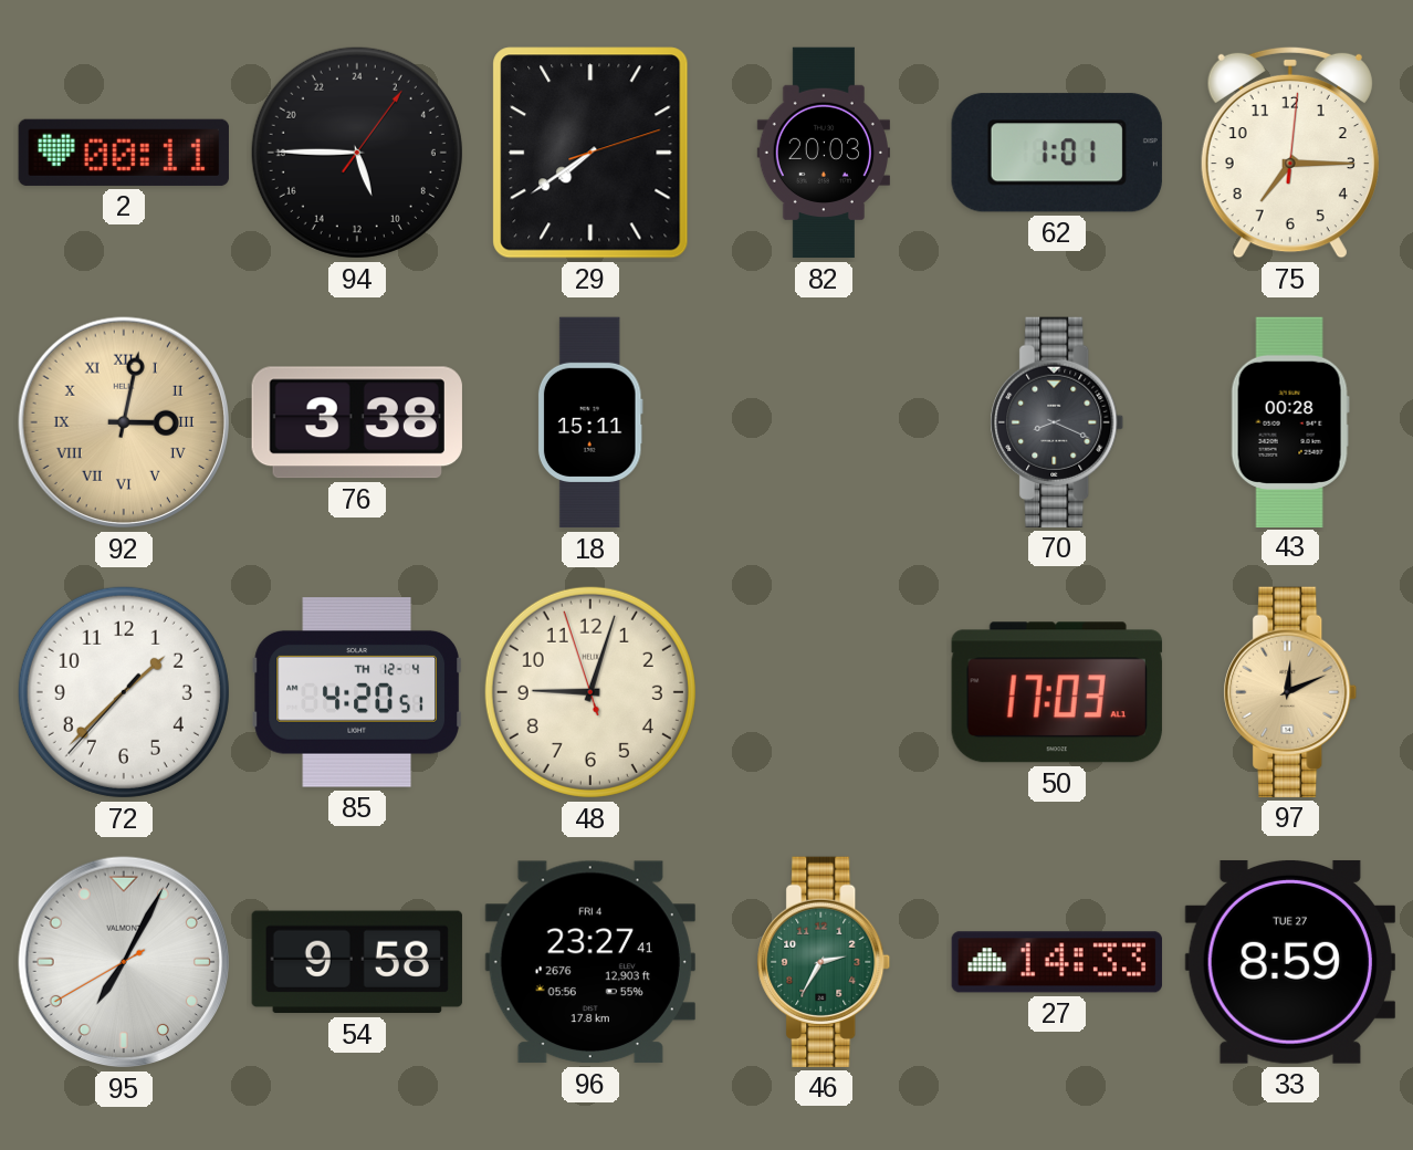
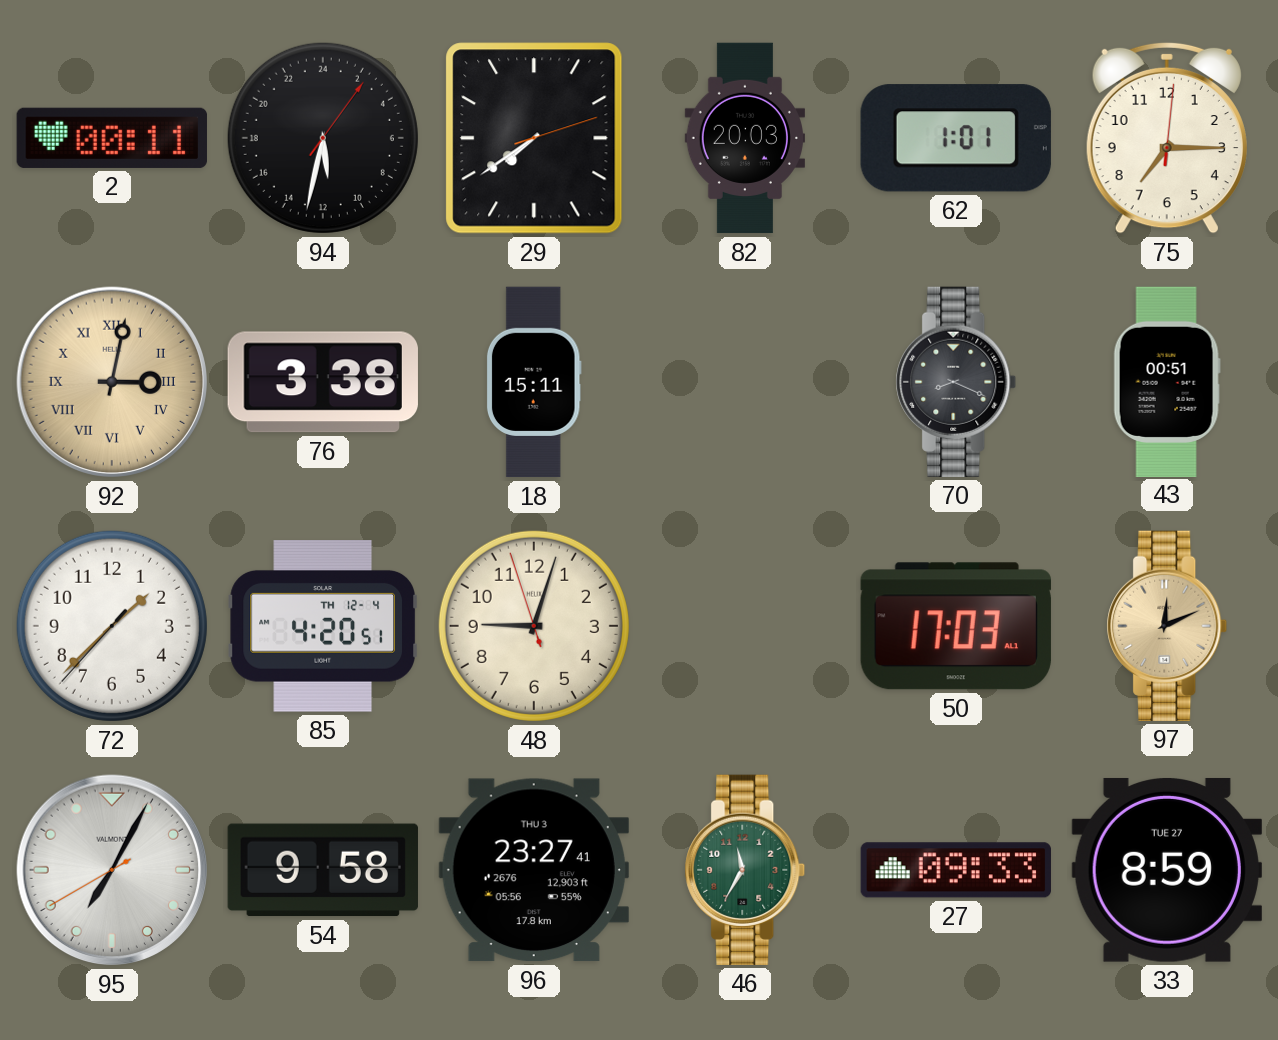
94: 10:45 -> 11:32 (323, 138)
43: 00:28 -> 00:51 (1167, 381)
96 date: FRI 4 -> THU 3 (534, 870)
46: 2:35 -> 11:35 (745, 870)
27: 14:33 -> 09:33 (955, 870)
